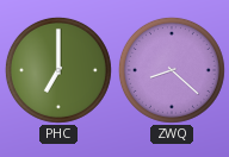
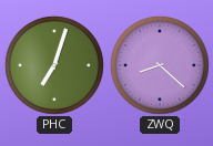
PHC: 7:00 -> 7:03 (54, 65)
